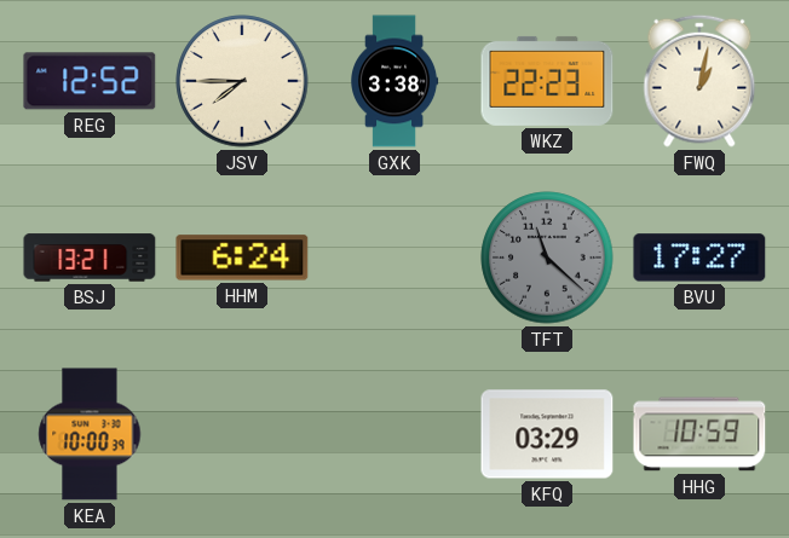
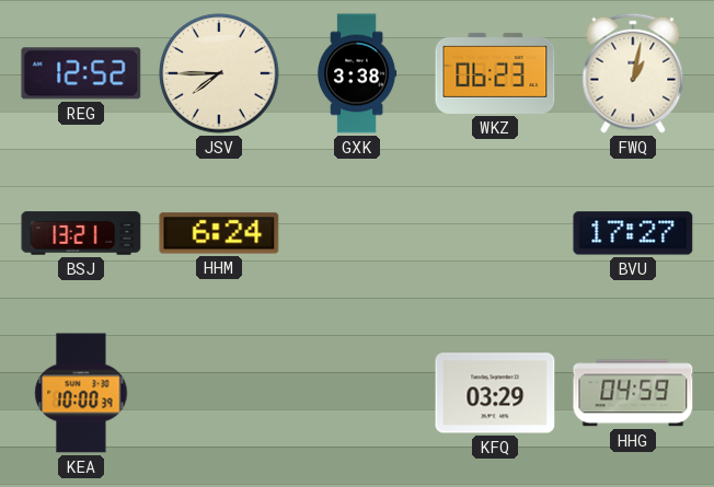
WKZ: 22:23 -> 06:23 (495, 73)
TFT: 11:22 -> none (547, 258)
HHG: 10:59 -> 04:59 (633, 393)
